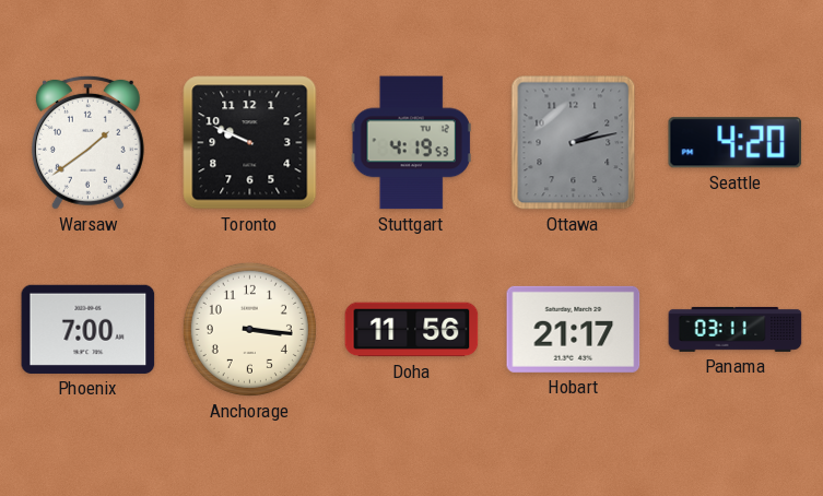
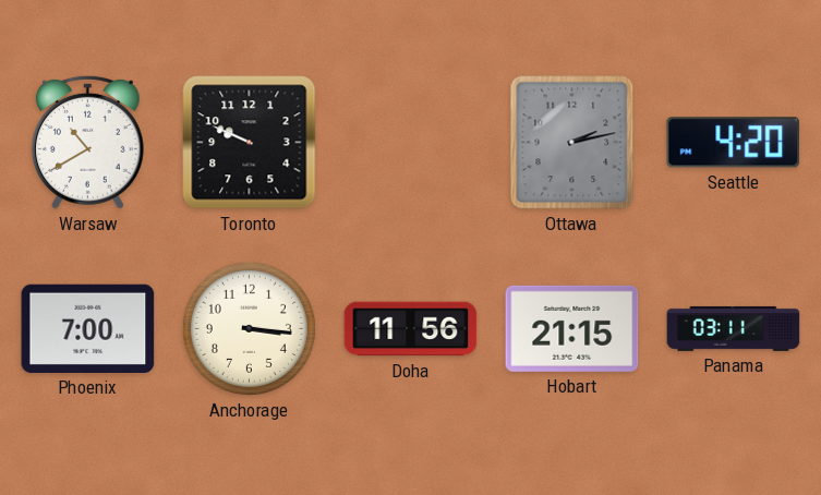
Warsaw: 1:39 -> 10:40 (87, 142)
Stuttgart: 4:19 -> none (411, 143)
Hobart: 21:17 -> 21:15 (572, 328)
